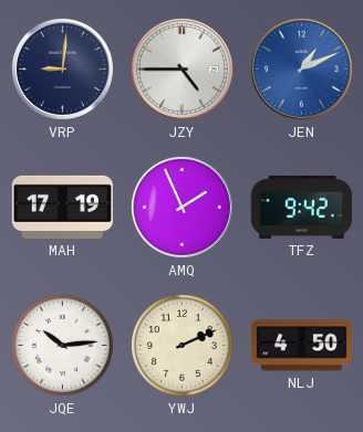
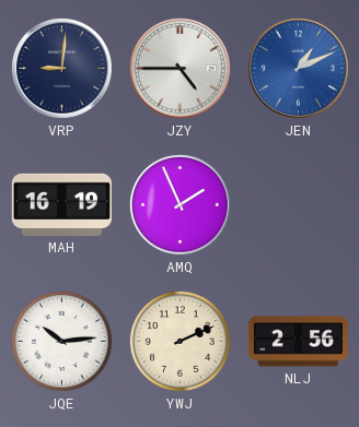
MAH: 17:19 -> 16:19 (61, 204)
TFZ: 9:42 -> none (301, 207)
NLJ: 4:50 -> 2:56 (298, 342)
